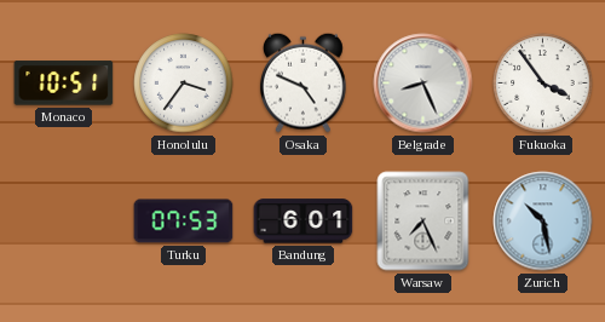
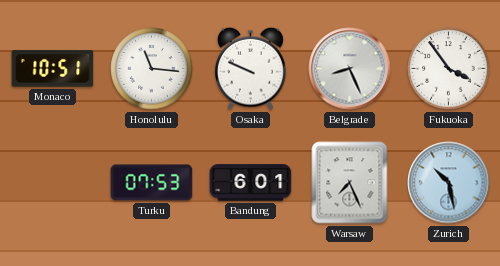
Honolulu: 3:36 -> 11:16 (152, 69)
Osaka: 4:49 -> 9:49 (250, 68)
